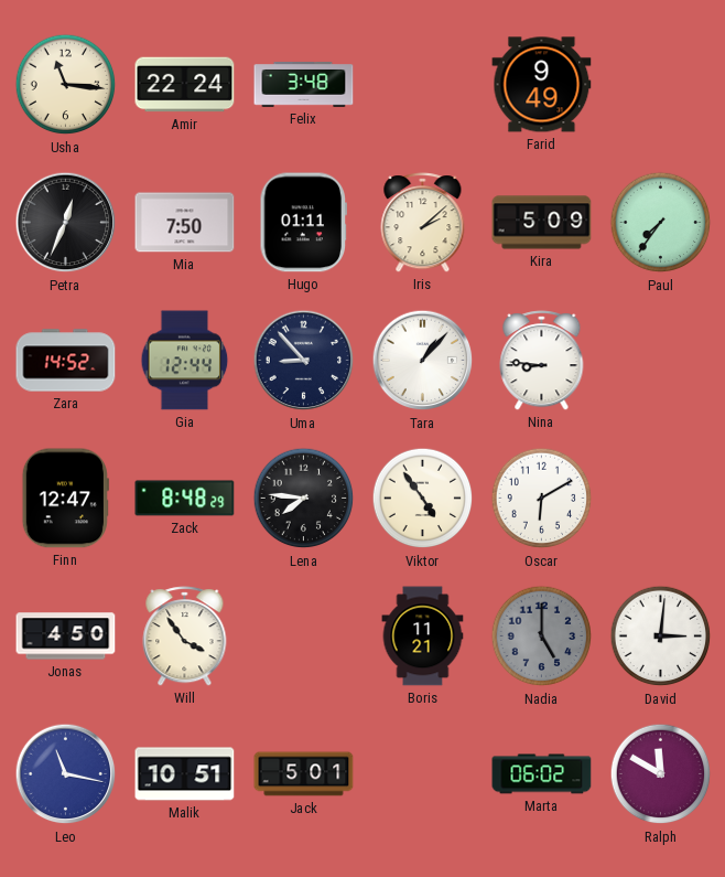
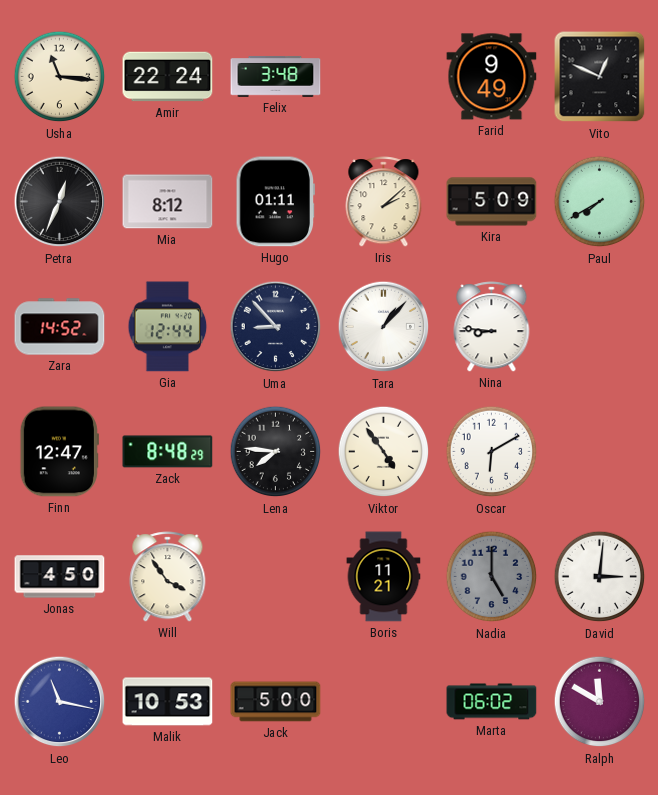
Vito: none -> 12:49 (600, 77)
Mia: 7:50 -> 8:12 (168, 202)
Paul: 7:36 -> 7:40 (600, 202)
Malik: 10:51 -> 10:53 (168, 702)
Jack: 5:01 -> 5:00 (276, 702)
